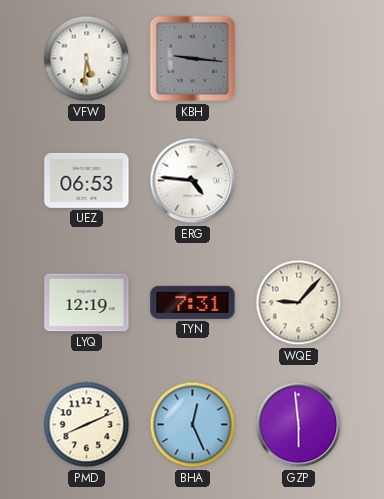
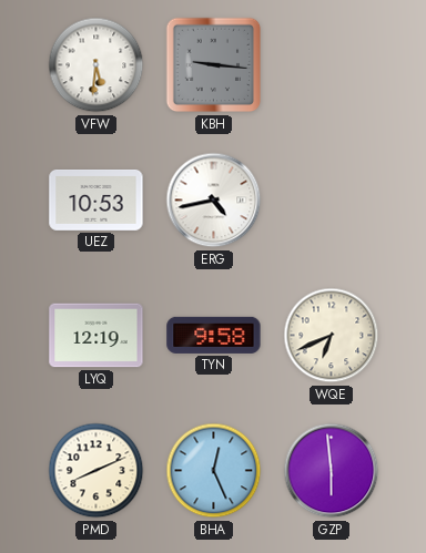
UEZ: 06:53 -> 10:53 (97, 199)
ERG: 4:46 -> 4:43 (214, 201)
TYN: 7:31 -> 9:58 (214, 335)
WQE: 9:07 -> 6:41 (332, 336)
